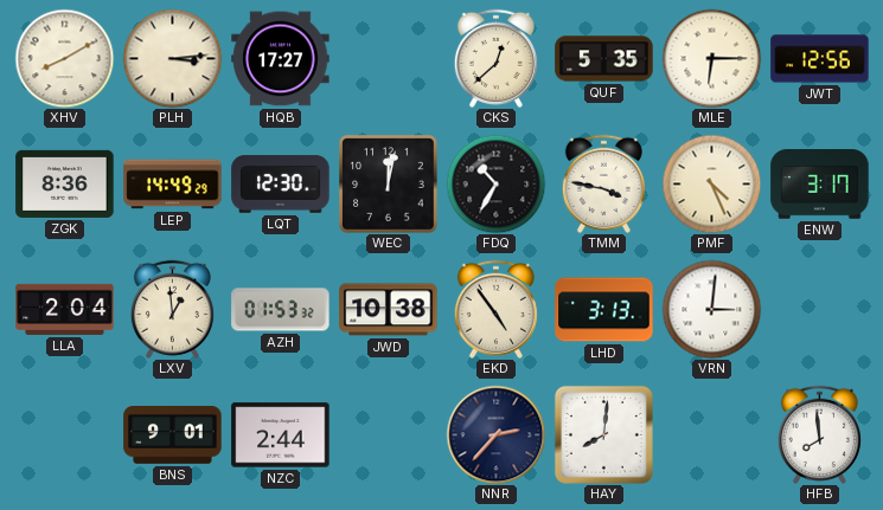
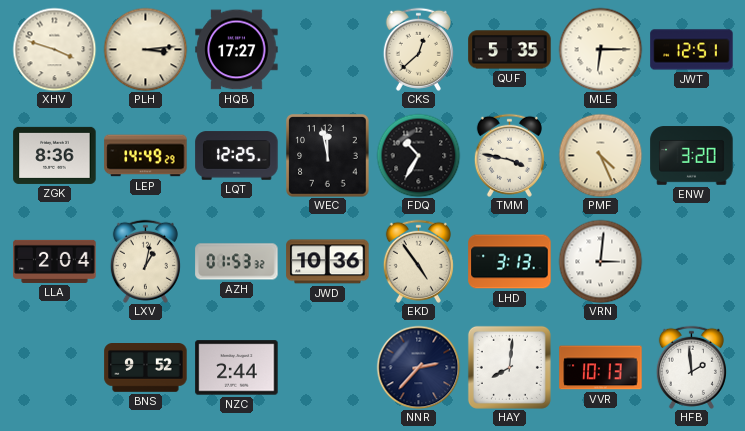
XHV: 8:10 -> 3:48 (54, 49)
JWT: 12:56 -> 12:51 (692, 50)
LQT: 12:30 -> 12:25 (237, 156)
WEC: 12:02 -> 11:58 (328, 156)
ENW: 3:17 -> 3:20 (692, 156)
LXV: 12:59 -> 1:02 (145, 261)
JWD: 10:38 -> 10:36 (328, 262)
BNS: 9:01 -> 9:52 (146, 368)
VVR: none -> 10:13 (601, 368)
HFB: 7:59 -> 1:59 (691, 367)
